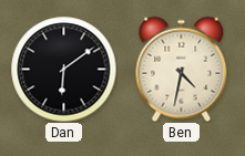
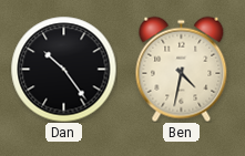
Dan: 6:09 -> 10:24 (63, 69)
